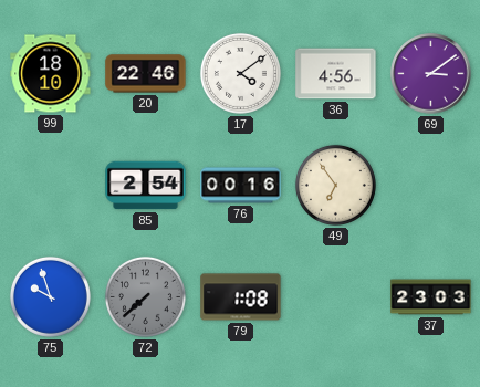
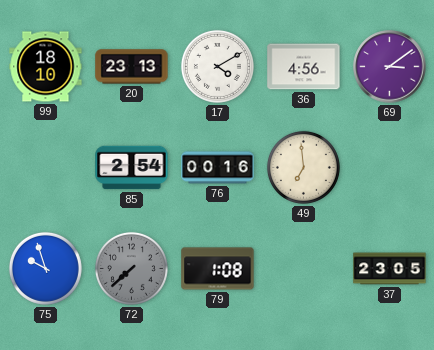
20: 22:46 -> 23:13 (132, 67)
17: 4:09 -> 4:10 (217, 66)
49: 6:54 -> 6:59 (303, 167)
37: 23:03 -> 23:05 (390, 269)
